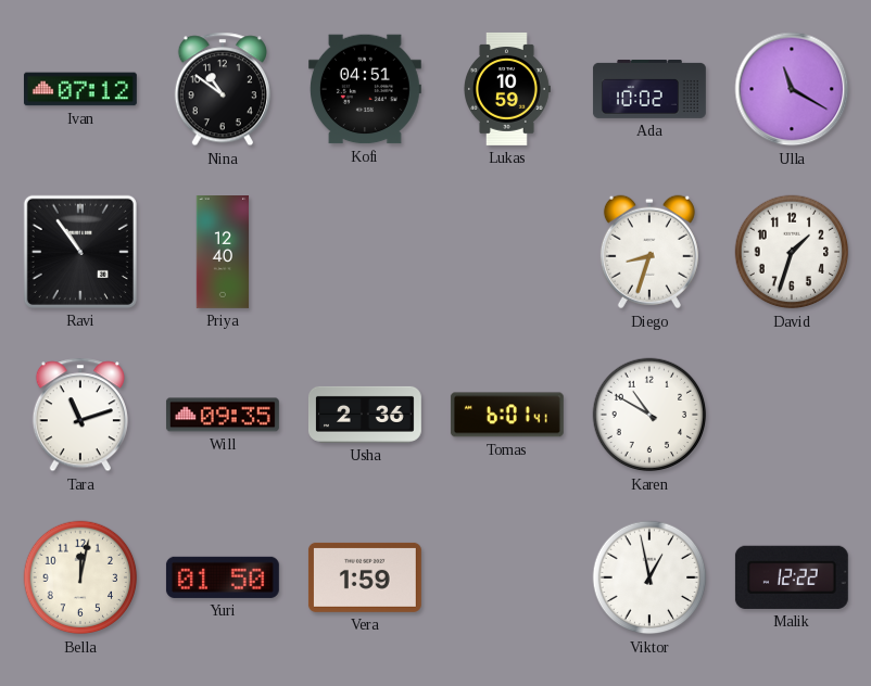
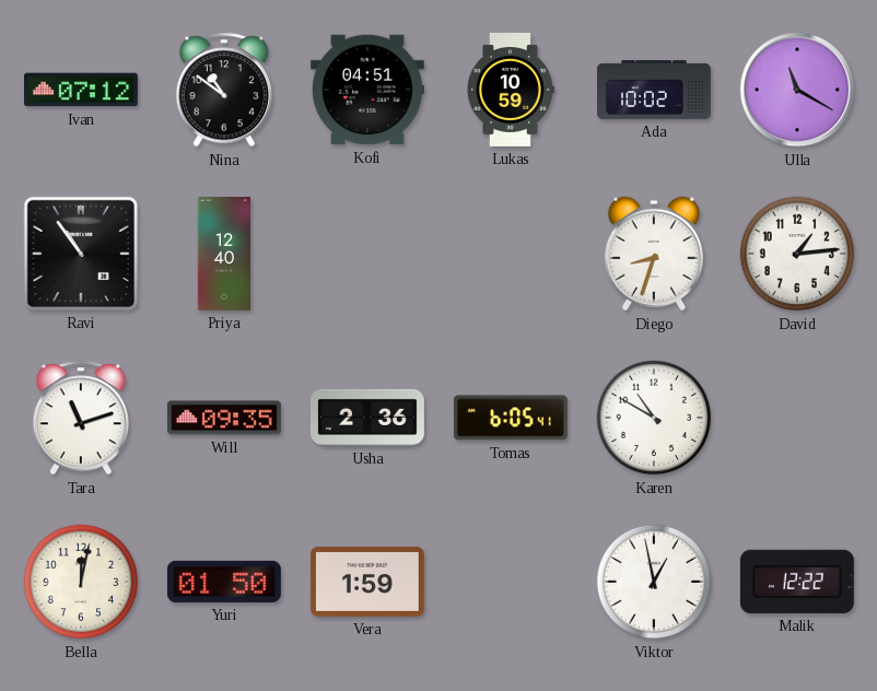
David: 1:33 -> 1:14 (797, 254)
Tomas: 6:01 -> 6:05 (511, 418)
